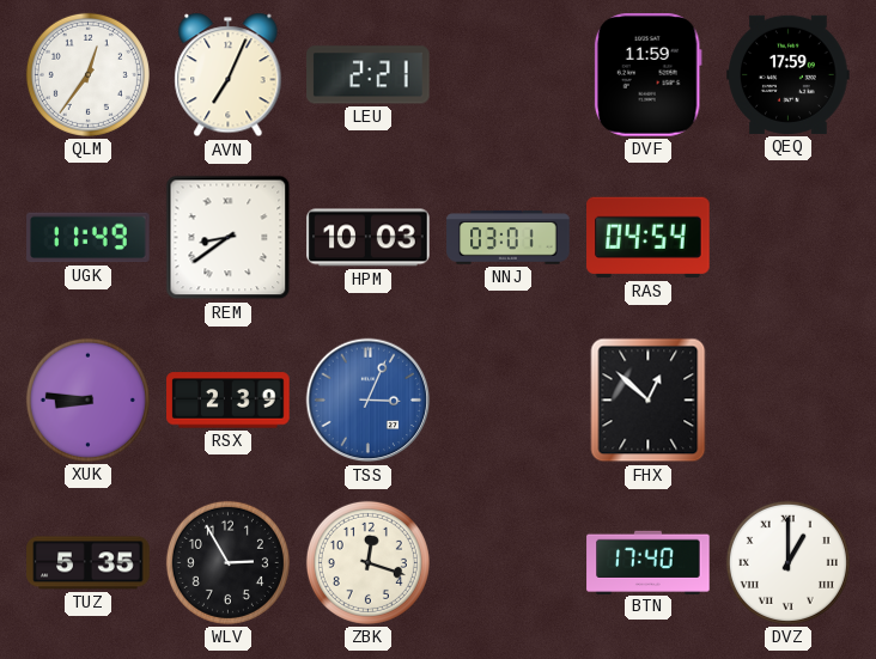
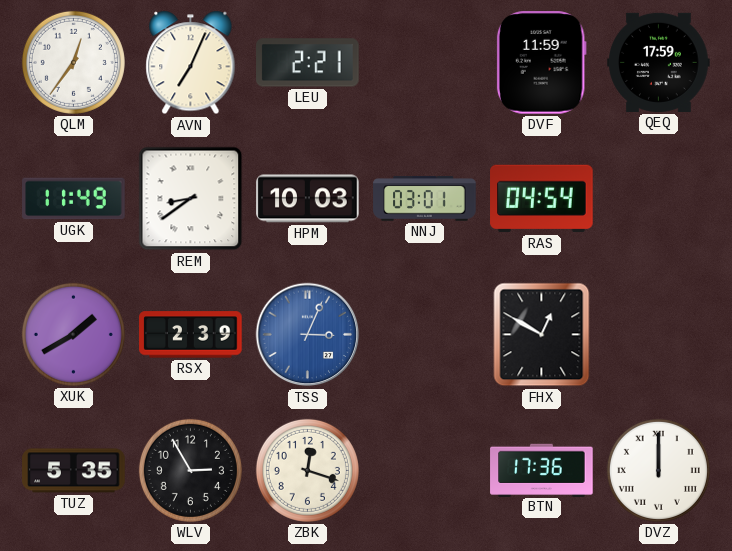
XUK: 8:46 -> 1:40 (73, 334)
FHX: 12:52 -> 12:50 (542, 335)
BTN: 17:40 -> 17:36 (542, 470)
DVZ: 1:00 -> 12:00 (658, 470)
